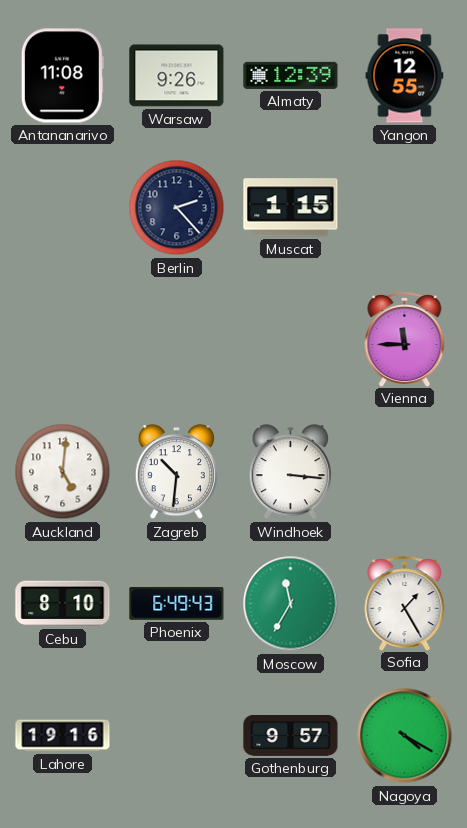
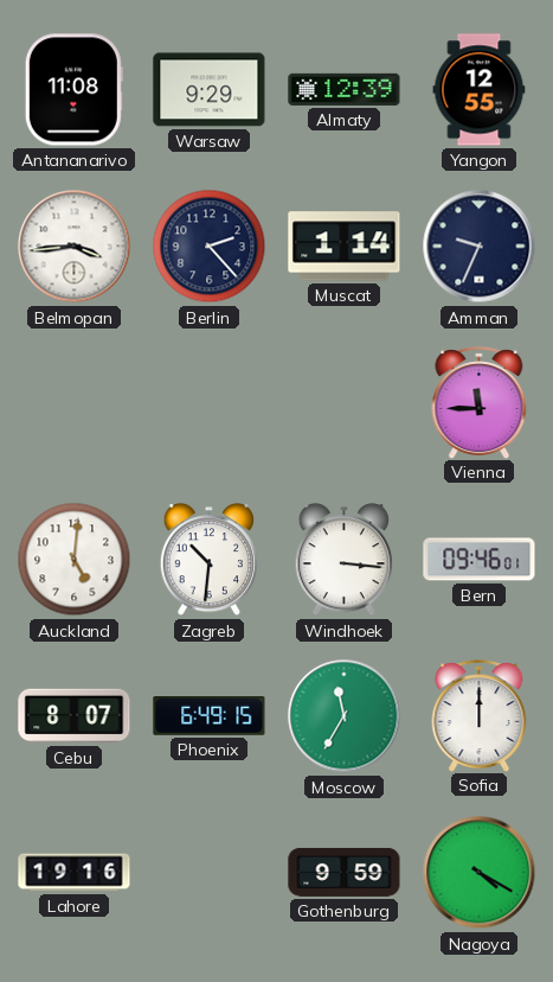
Warsaw: 9:26 -> 9:29 (210, 90)
Belmopan: none -> 3:44 (75, 247)
Muscat: 1:15 -> 1:14 (345, 247)
Amman: none -> 9:34 (480, 247)
Bern: none -> 09:46 (480, 560)
Cebu: 8:10 -> 8:07 (75, 716)
Phoenix: 6:49:43 -> 6:49:15 (210, 716)
Sofia: 1:25 -> 12:00 (480, 715)
Gothenburg: 9:57 -> 9:59 (345, 872)
